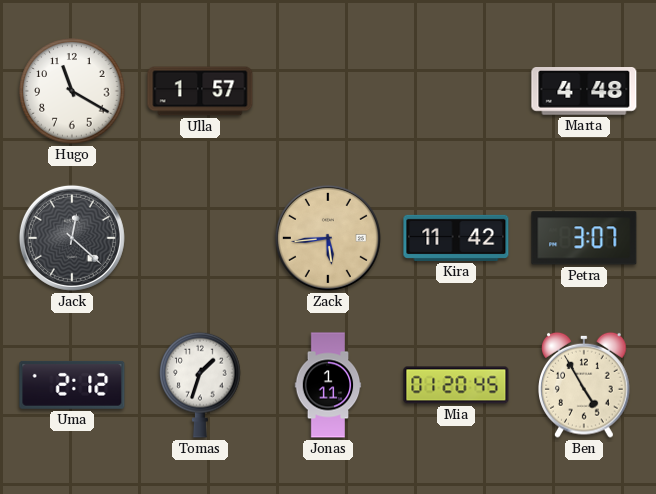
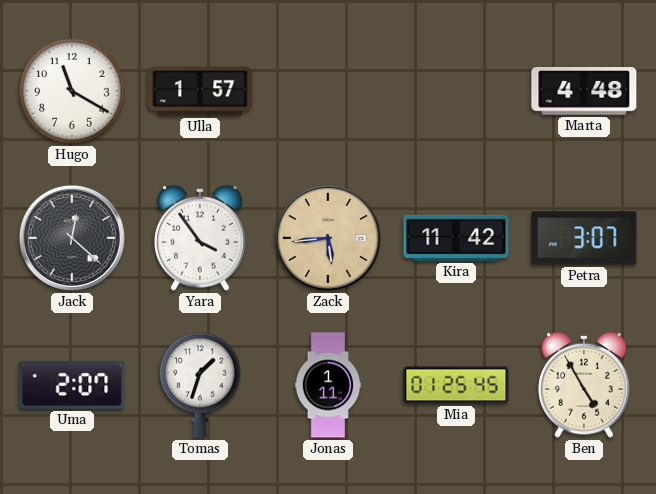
Yara: none -> 3:54 (200, 238)
Uma: 2:12 -> 2:07 (72, 385)
Mia: 01:20 -> 01:25 (456, 385)
